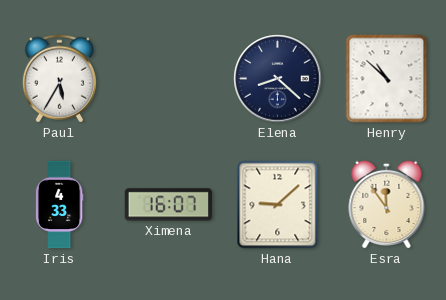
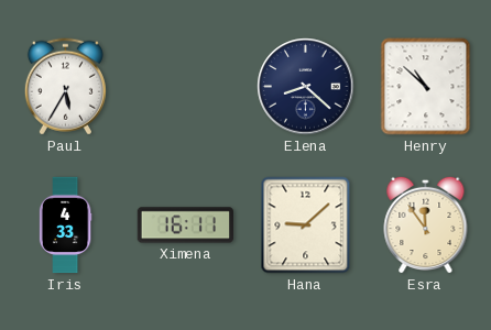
Ximena: 16:07 -> 16:11 (186, 226)
